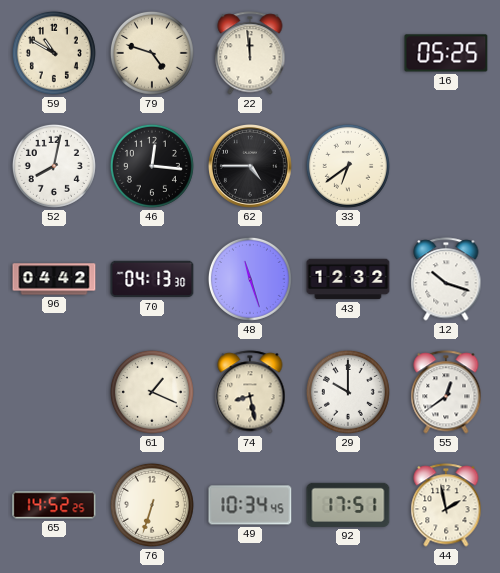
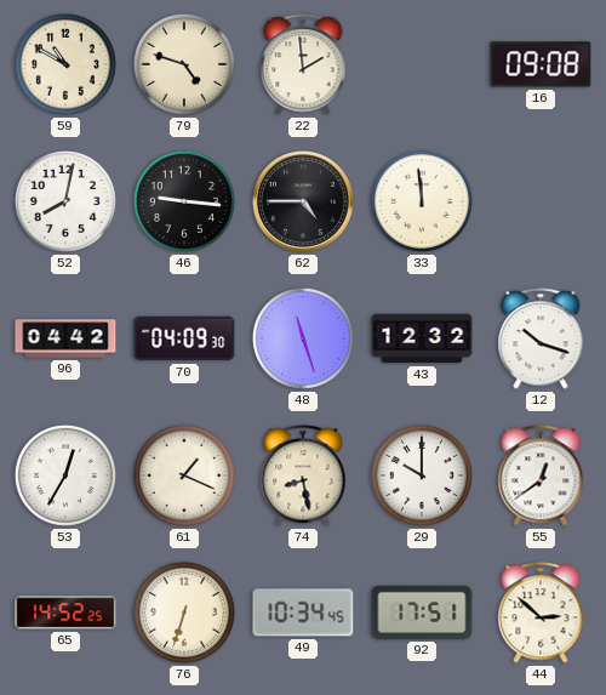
22: 11:59 -> 1:59 (303, 64)
16: 05:25 -> 09:08 (541, 64)
46: 12:16 -> 9:16 (184, 201)
33: 6:39 -> 11:59 (422, 201)
70: 04:13 -> 04:09 (184, 338)
53: none -> 12:35 (65, 475)
44: 1:58 -> 2:52 (541, 613)
